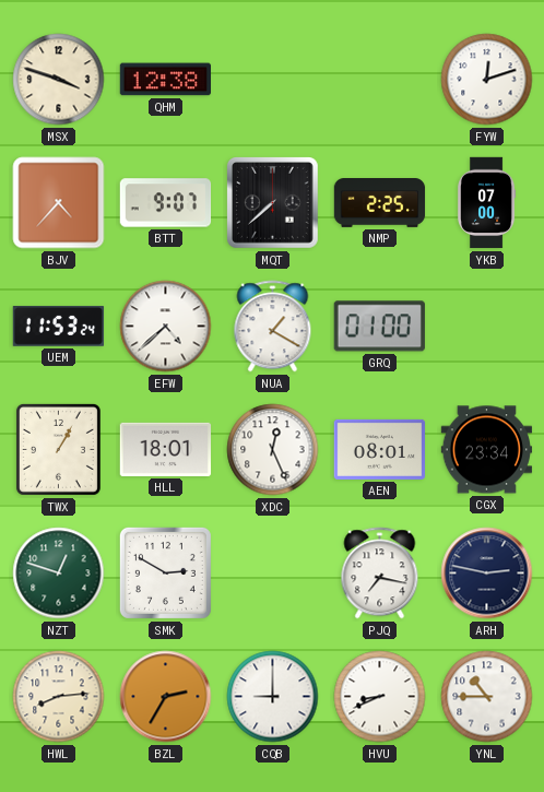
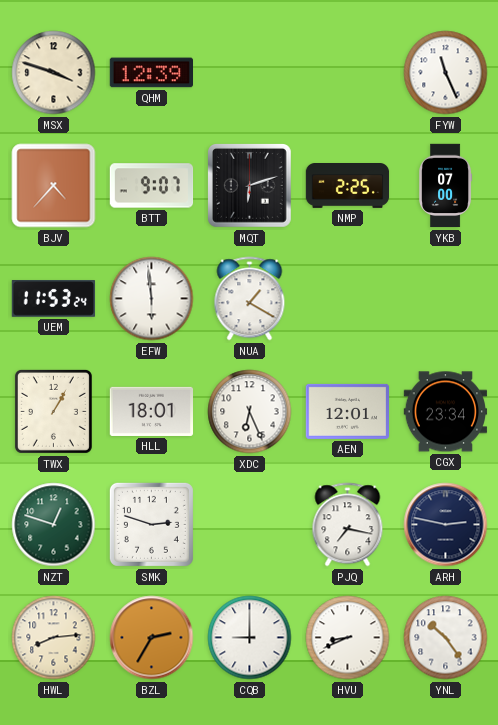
QHM: 12:38 -> 12:39 (151, 73)
FYW: 12:12 -> 11:26 (446, 73)
MQT: 7:38 -> 6:12 (250, 186)
EFW: 4:38 -> 5:59 (152, 299)
GRQ: 01:00 -> none (379, 327)
XDC: 12:26 -> 6:26 (250, 412)
AEN: 08:01 -> 12:01 (348, 411)
SMK: 2:50 -> 2:48 (151, 524)
YNL: 10:45 -> 10:24 (446, 638)
